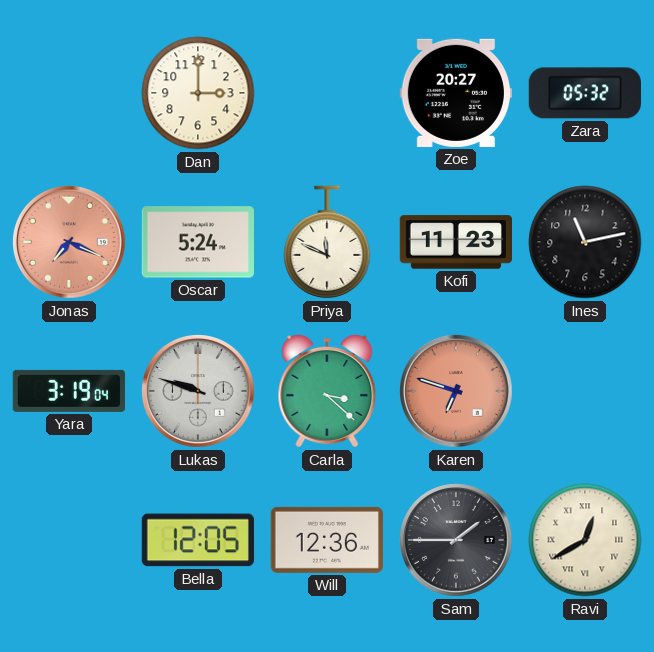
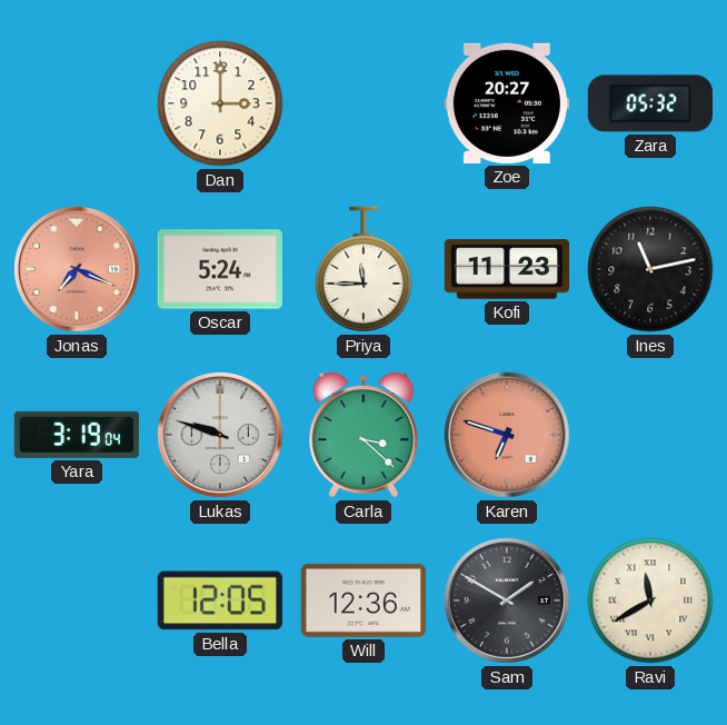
Priya: 11:49 -> 11:45 (363, 269)
Sam: 1:45 -> 1:50 (508, 602)
Ravi: 12:40 -> 11:40 (650, 600)
